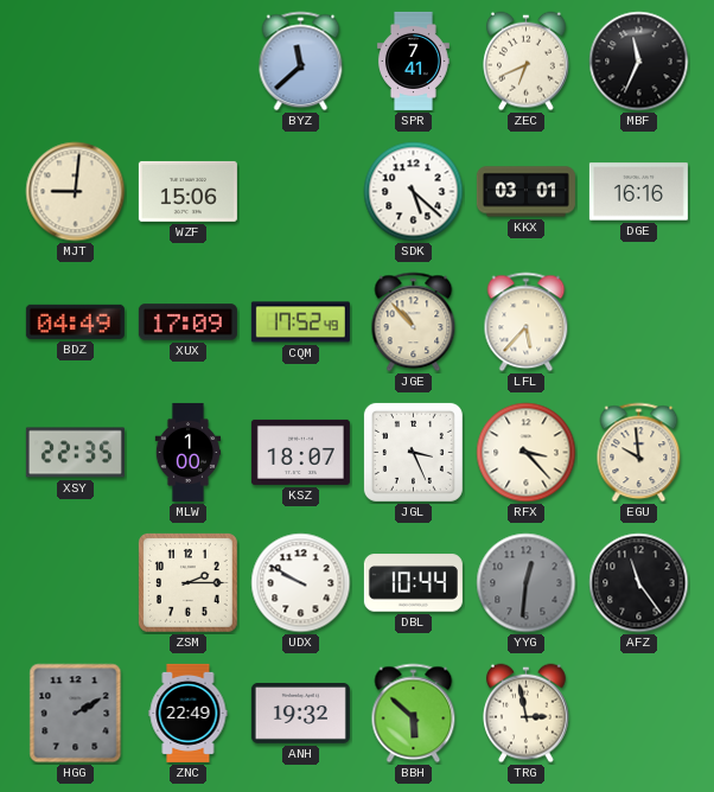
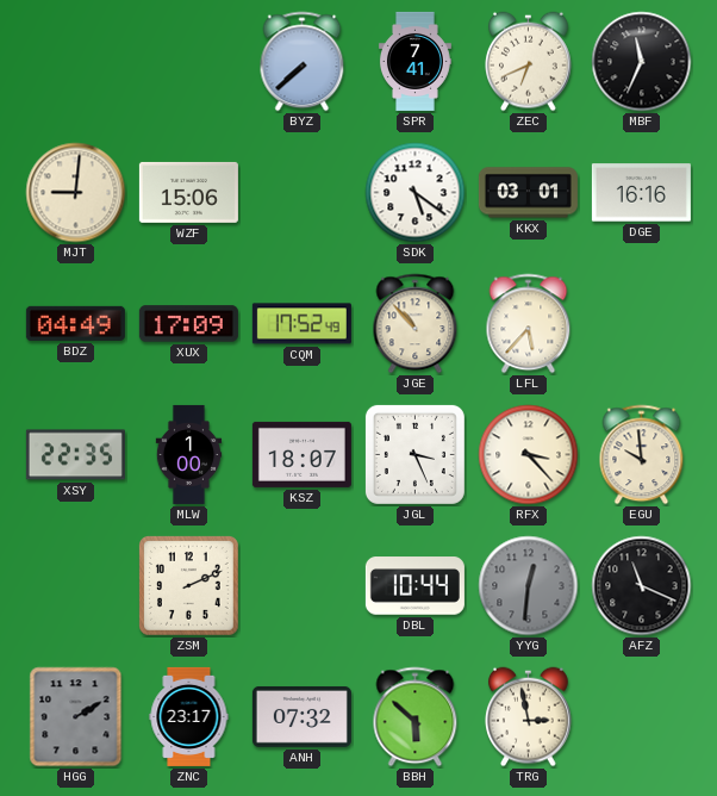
BYZ: 11:38 -> 7:38 (303, 62)
SDK: 5:22 -> 5:21 (416, 193)
ZSM: 2:15 -> 2:11 (189, 586)
UDX: 9:50 -> none (301, 583)
AFZ: 11:24 -> 11:19 (642, 586)
ZNC: 22:49 -> 23:17 (189, 716)
ANH: 19:32 -> 07:32 (301, 716)
